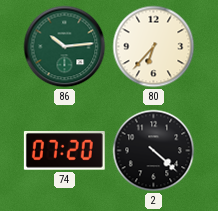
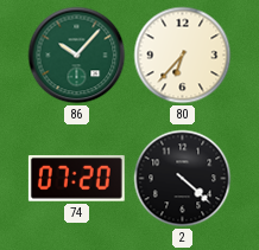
86: 10:14 -> 10:07 (77, 56)
